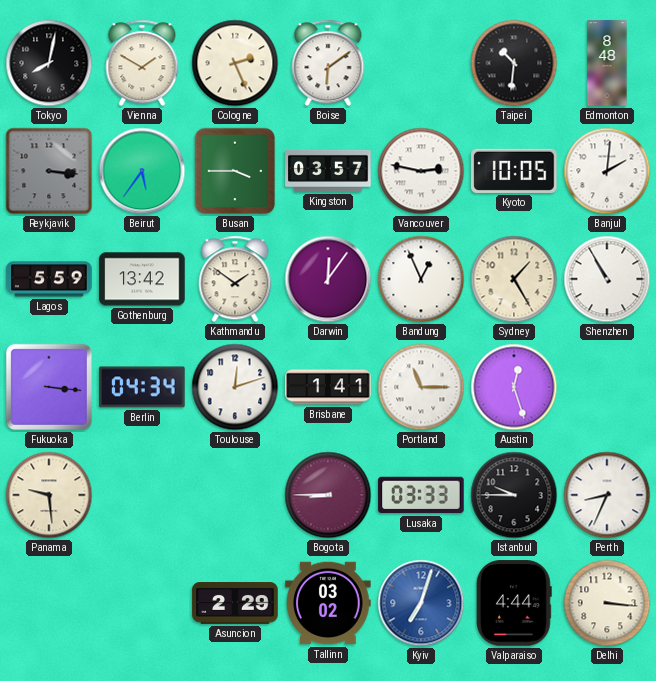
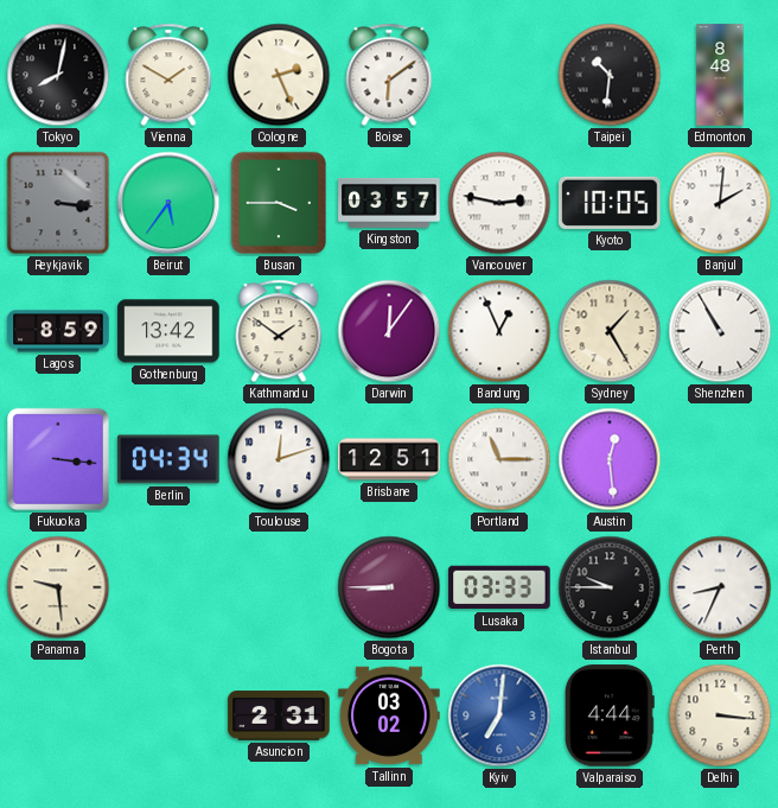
Lagos: 5:59 -> 8:59 (58, 331)
Brisbane: 1:41 -> 12:51 (389, 459)
Austin: 12:27 -> 12:29 (610, 459)
Asuncion: 2:29 -> 2:31 (279, 715)
Kyiv: 7:03 -> 7:01 (499, 715)
